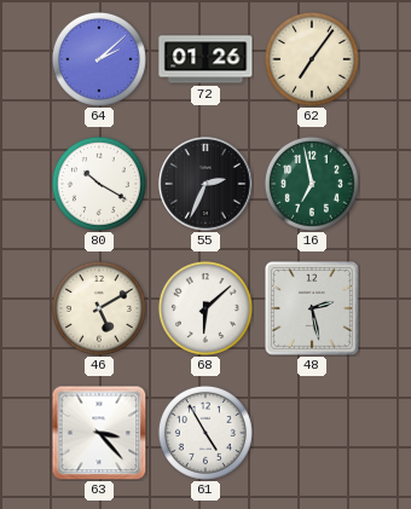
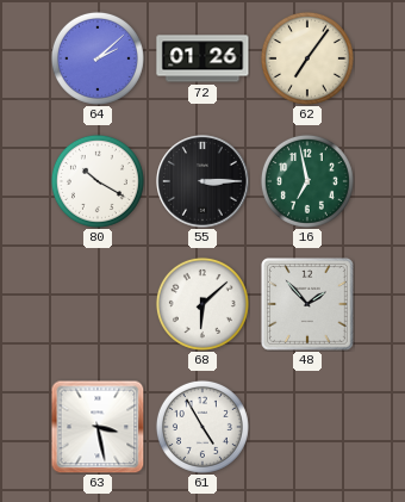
55: 2:34 -> 3:15 (202, 181)
46: 5:10 -> none (99, 308)
48: 2:28 -> 1:53 (307, 304)
63: 3:23 -> 3:28 (98, 427)
